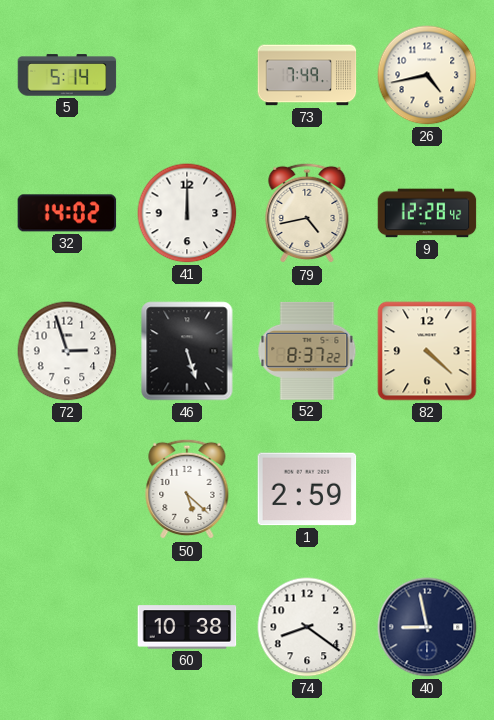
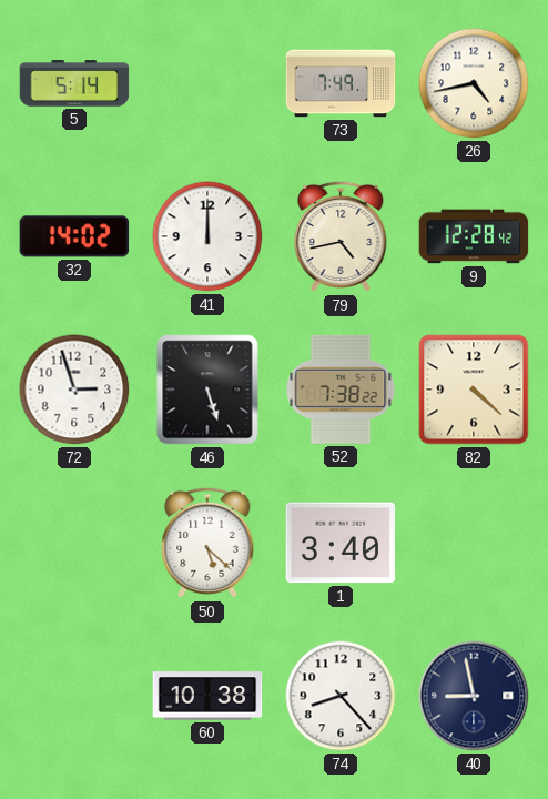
52: 8:37 -> 7:38 (341, 390)
1: 2:59 -> 3:40 (341, 543)
74: 8:21 -> 8:23 (341, 696)
